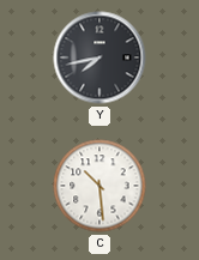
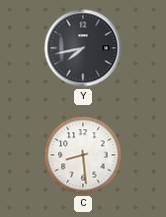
C: 10:29 -> 8:29 (83, 155)
